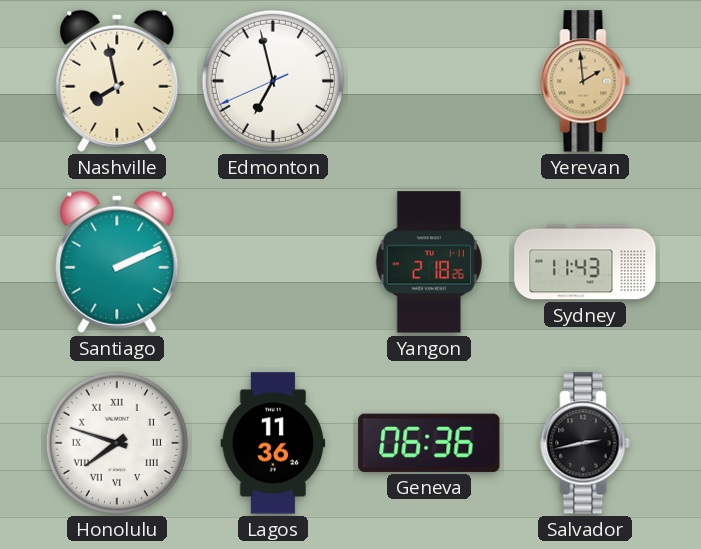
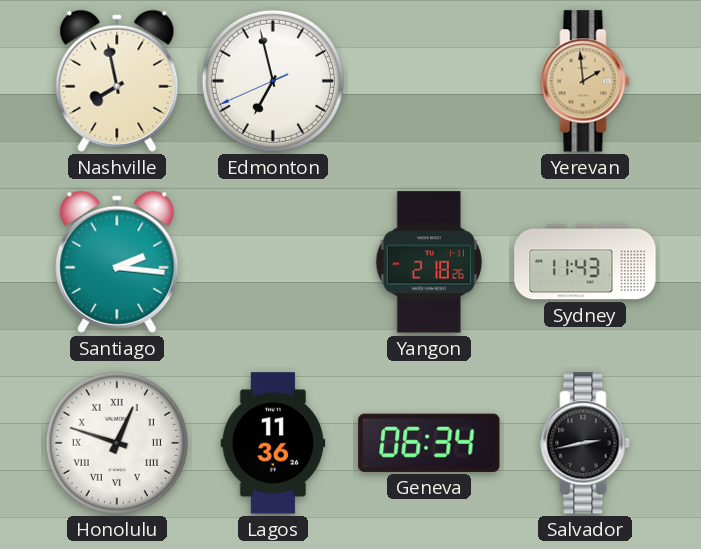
Santiago: 2:11 -> 2:16 (117, 262)
Honolulu: 7:48 -> 12:48 (117, 443)
Geneva: 06:36 -> 06:34 (429, 443)
